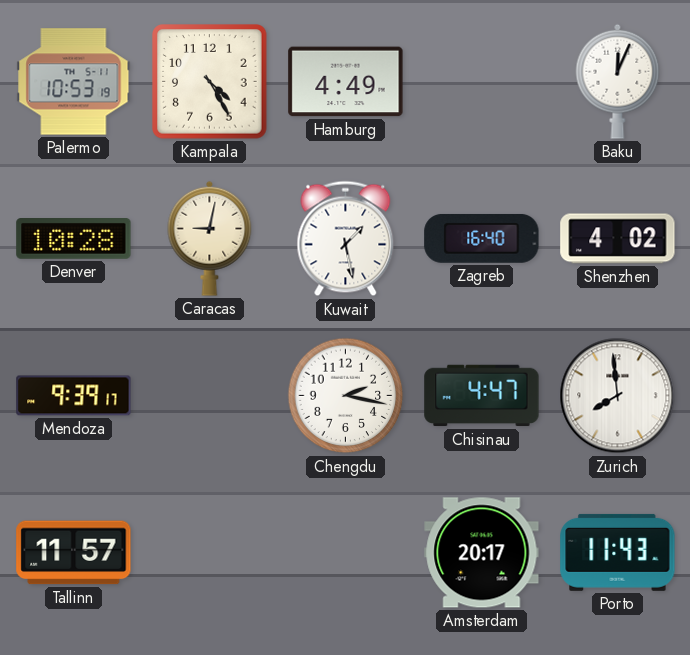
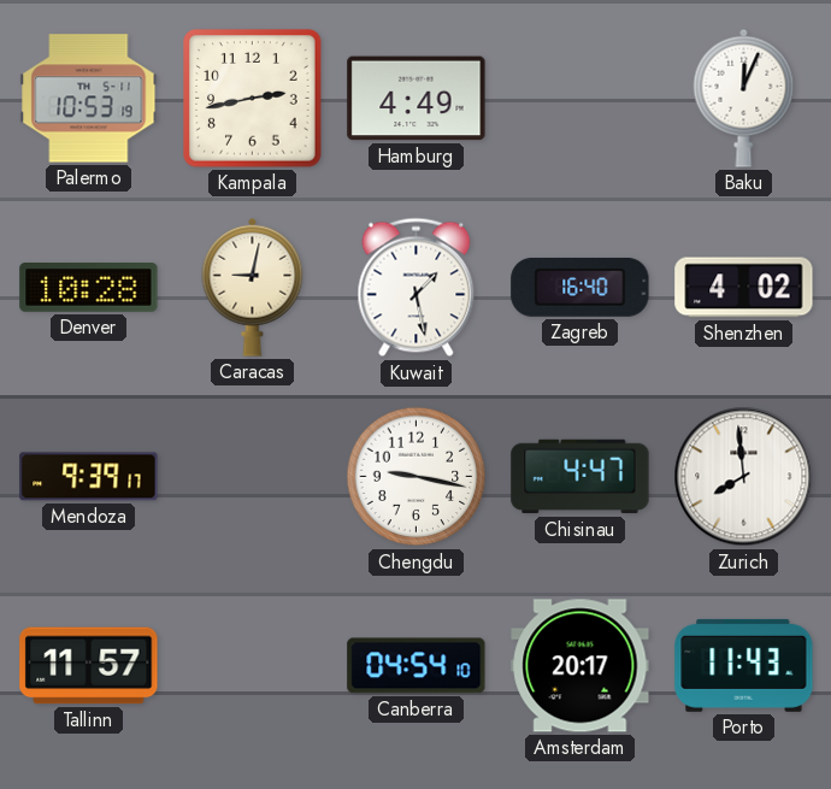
Kampala: 4:25 -> 2:43 (253, 99)
Chengdu: 2:17 -> 9:17 (417, 477)
Canberra: none -> 04:54 (417, 666)
